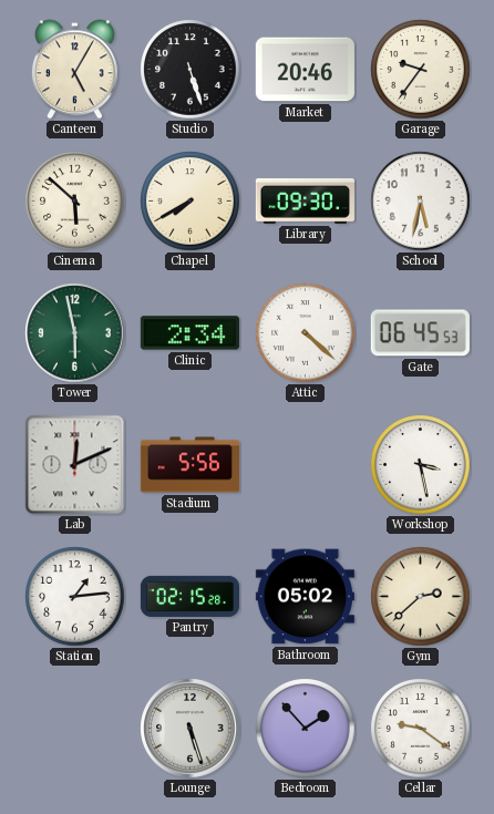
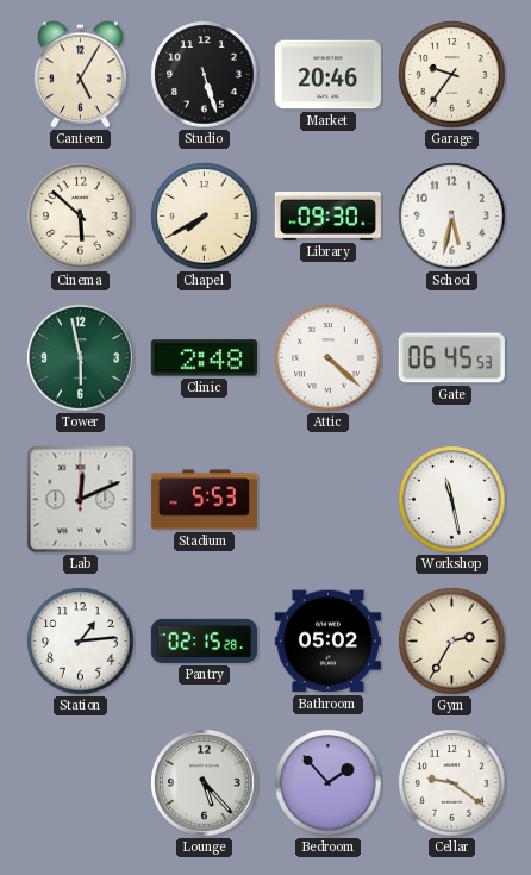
Clinic: 2:34 -> 2:48 (204, 358)
Stadium: 5:56 -> 5:53 (204, 500)
Workshop: 3:28 -> 11:28 (452, 500)
Gym: 2:38 -> 2:35 (452, 642)
Lounge: 5:27 -> 5:23 (205, 783)
